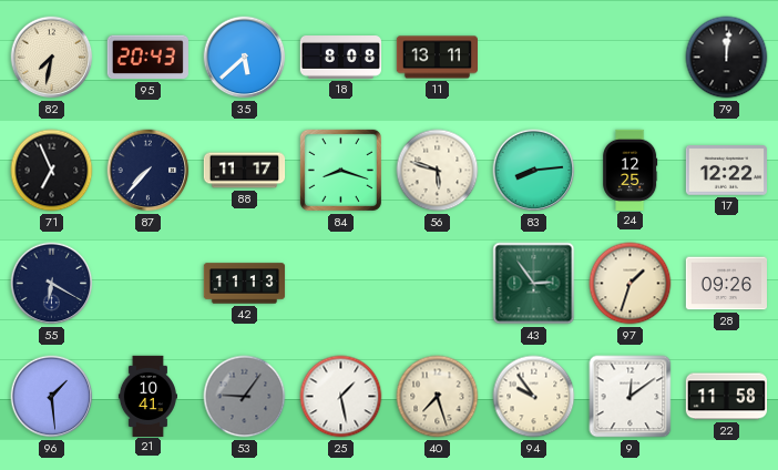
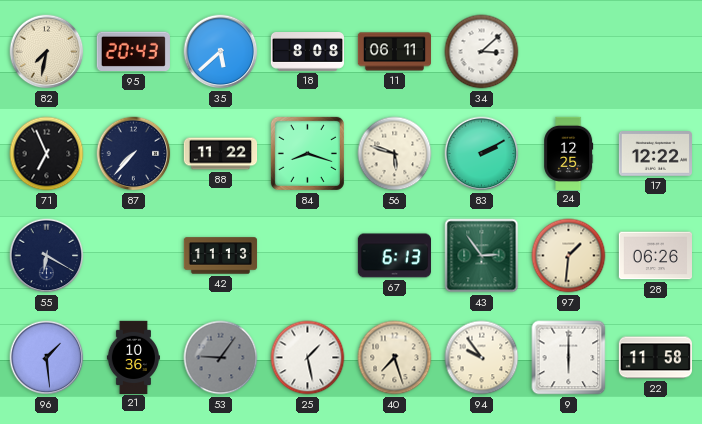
11: 13:11 -> 06:11 (394, 52)
34: none -> 3:08 (482, 52)
79: 12:01 -> none (727, 58)
88: 11:17 -> 11:22 (221, 154)
83: 8:14 -> 2:10 (482, 154)
67: none -> 6:13 (394, 256)
97: 1:33 -> 1:31 (569, 256)
28: 09:26 -> 06:26 (655, 256)
21: 10:41 -> 10:36 (133, 357)
9: 12:09 -> 6:00 (569, 358)
